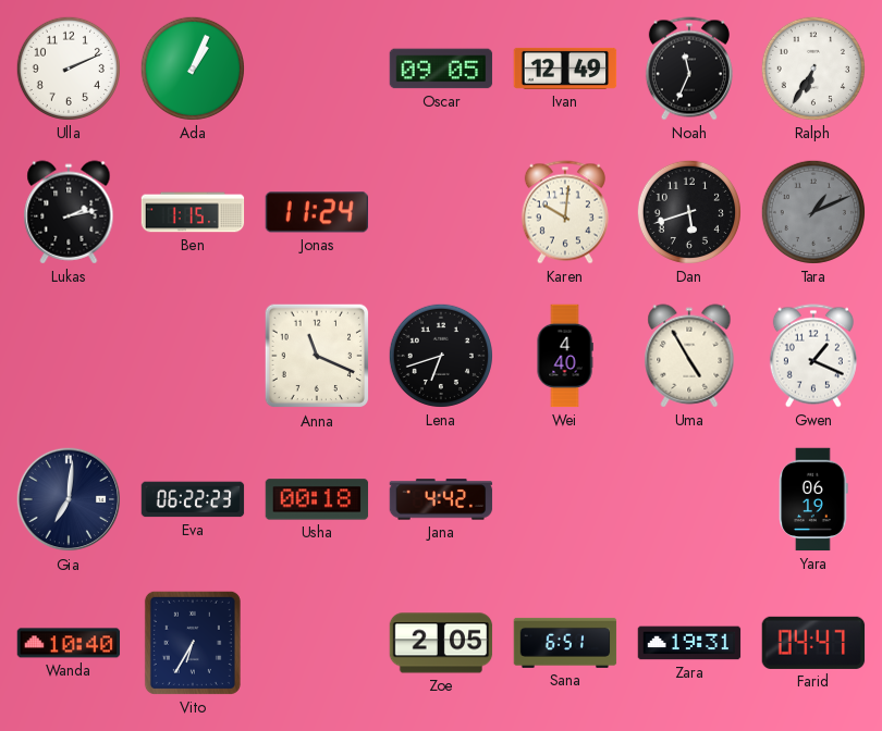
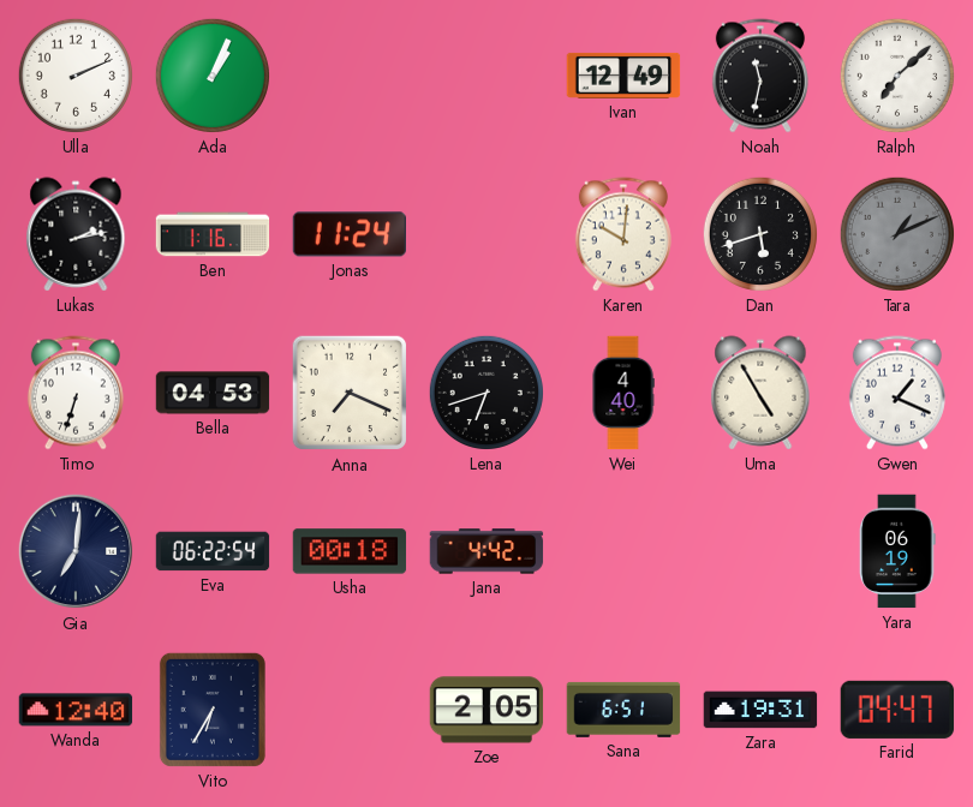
Oscar: 09:05 -> none (441, 69)
Noah: 11:34 -> 11:32 (760, 76)
Ralph: 6:35 -> 7:08 (897, 76)
Ben: 1:15 -> 1:16 (213, 234)
Timo: none -> 6:33 (76, 393)
Bella: none -> 04:53 (213, 393)
Anna: 11:19 -> 7:19 (350, 393)
Eva: 06:22:23 -> 06:22:54 (213, 551)
Wanda: 10:40 -> 12:40 (76, 710)
